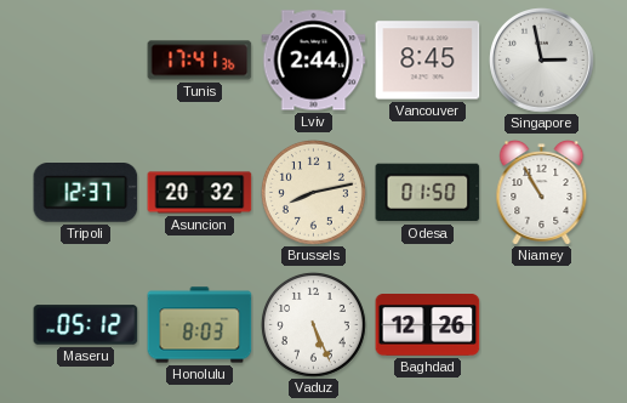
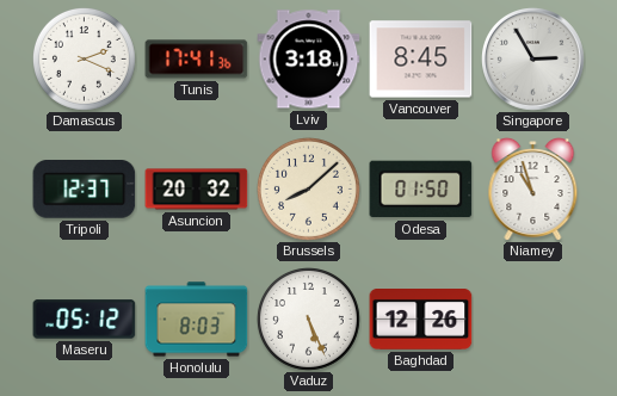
Damascus: none -> 2:19 (84, 58)
Lviv: 2:44 -> 3:18 (309, 60)
Singapore: 2:58 -> 2:55 (533, 60)
Brussels: 8:13 -> 8:08 (308, 188)
Niamey: 10:55 -> 10:57 (533, 190)
